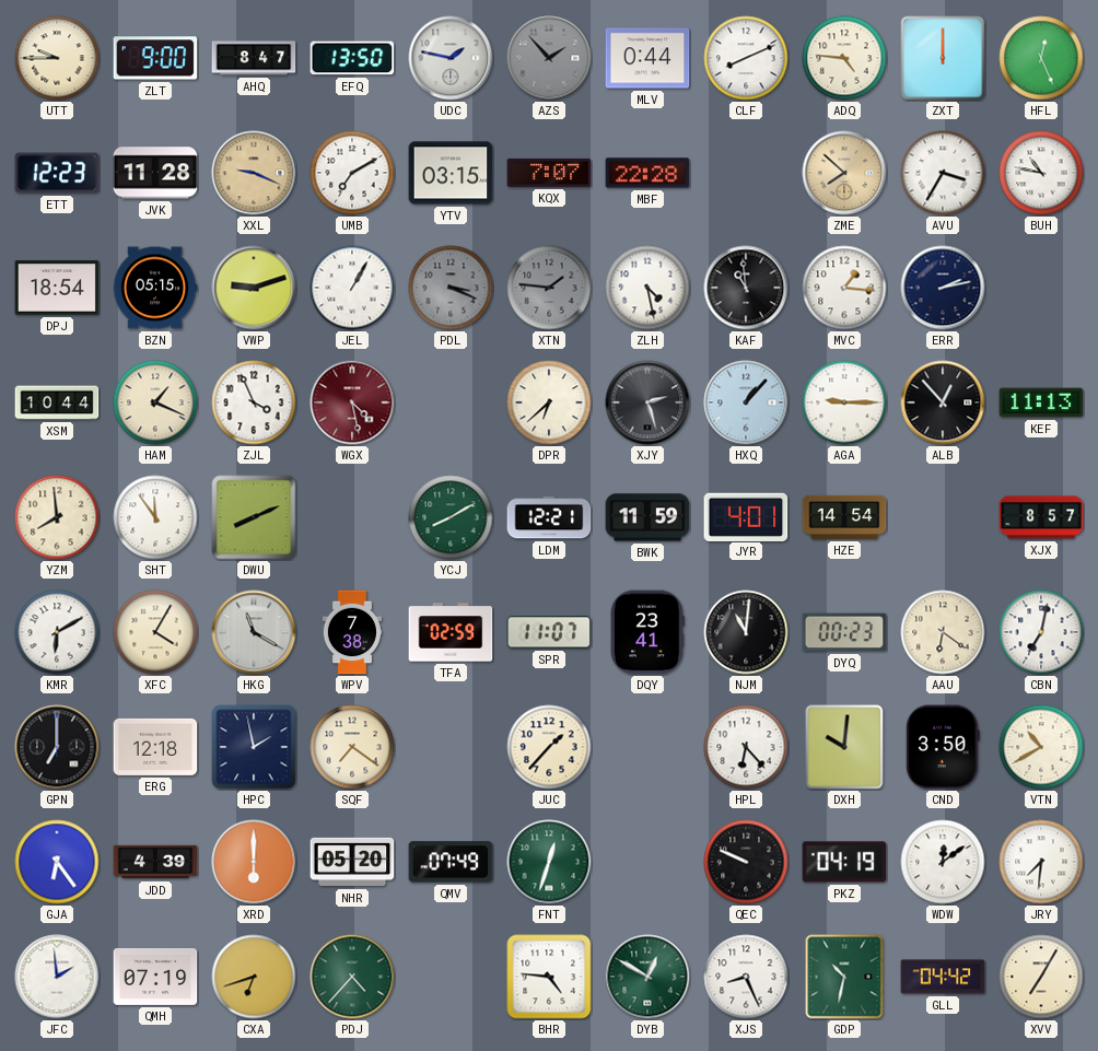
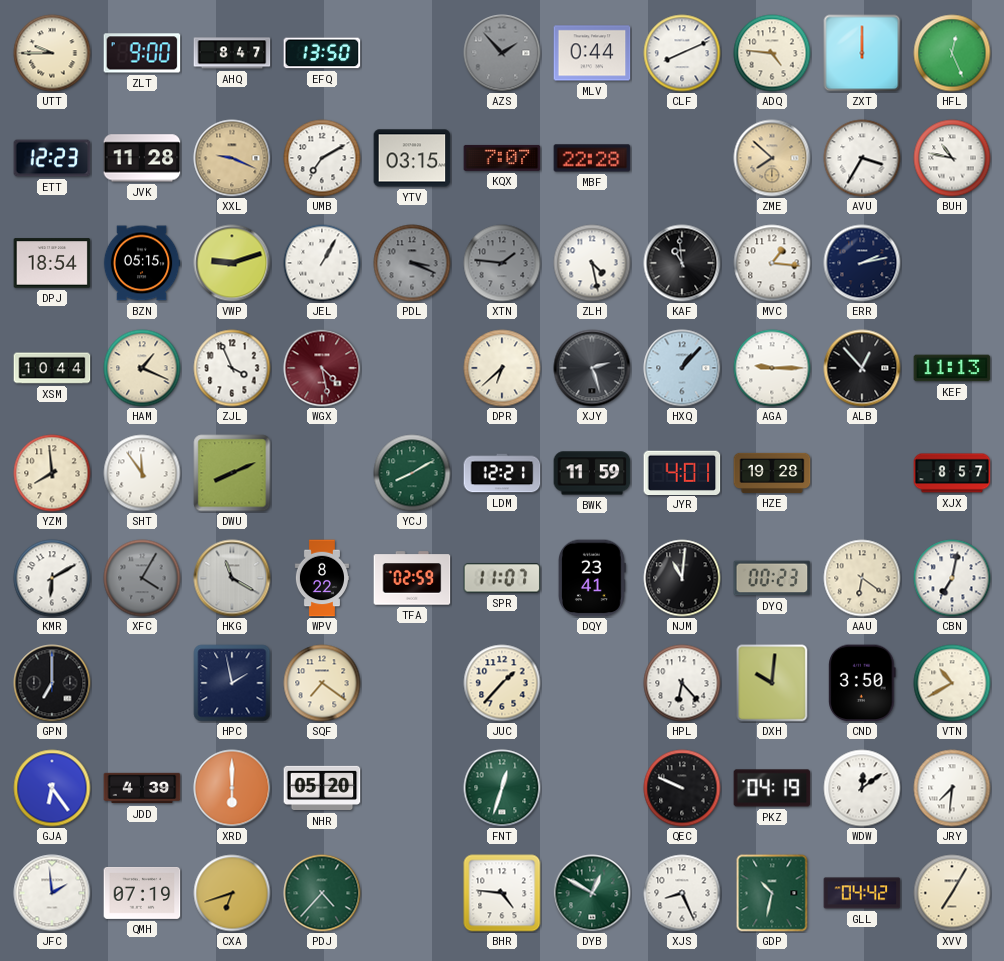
UDC: 1:47 -> none (451, 58)
HZE: 14:54 -> 19:28 (772, 473)
XFC dial: cream -> grey (142, 578)
WPV: 7:38 -> 8:22 (322, 578)
ERG: 12:18 -> none (155, 747)
QMV: 07:49 -> none (451, 862)
